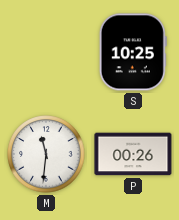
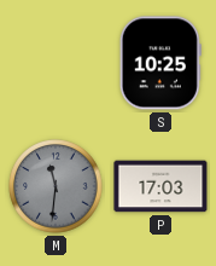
M dial: white -> grey (56, 186)
P: 00:26 -> 17:03 (160, 186)
